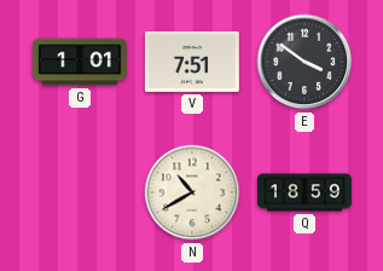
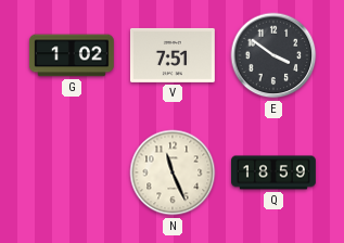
G: 1:01 -> 1:02 (72, 55)
N: 10:40 -> 11:26 (173, 172)
